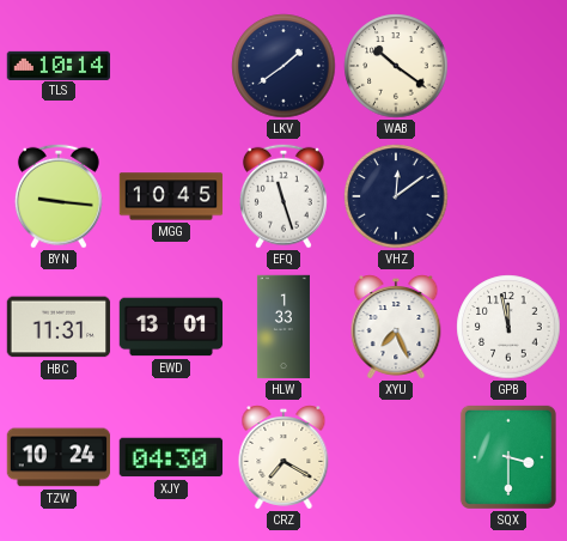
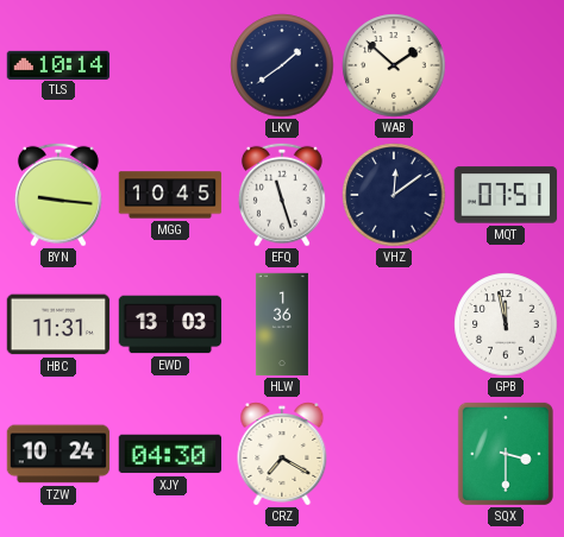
WAB: 10:21 -> 1:52 (394, 65)
MQT: none -> 07:51 (506, 195)
EWD: 13:01 -> 13:03 (170, 324)
HLW: 1:33 -> 1:36 (282, 324)
XYU: 7:26 -> none (396, 328)
